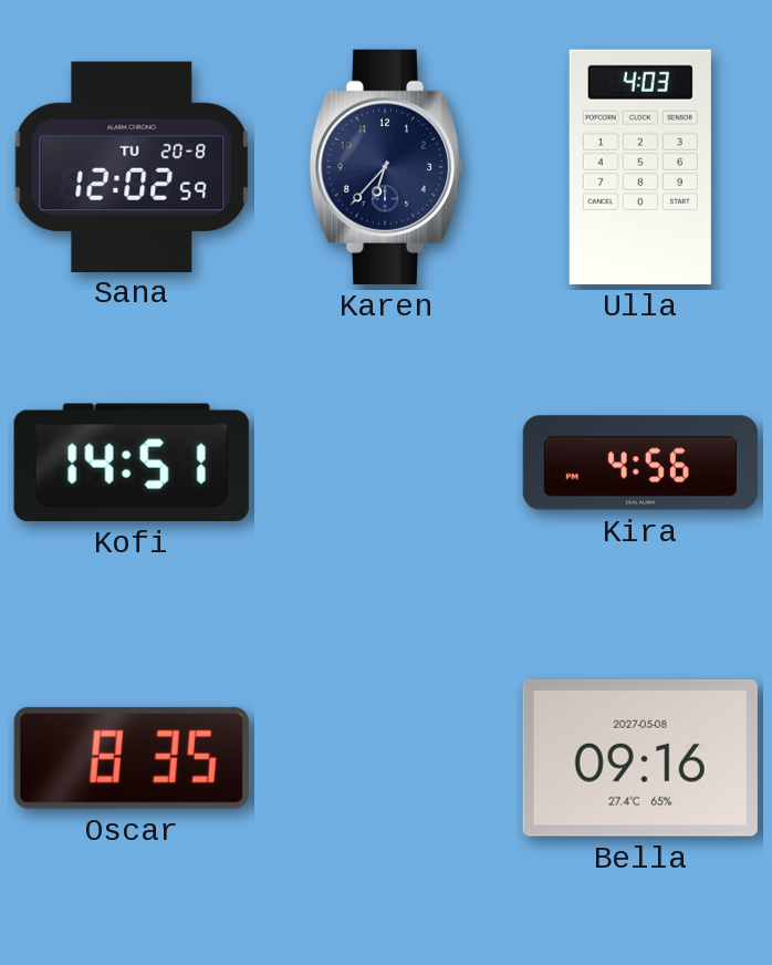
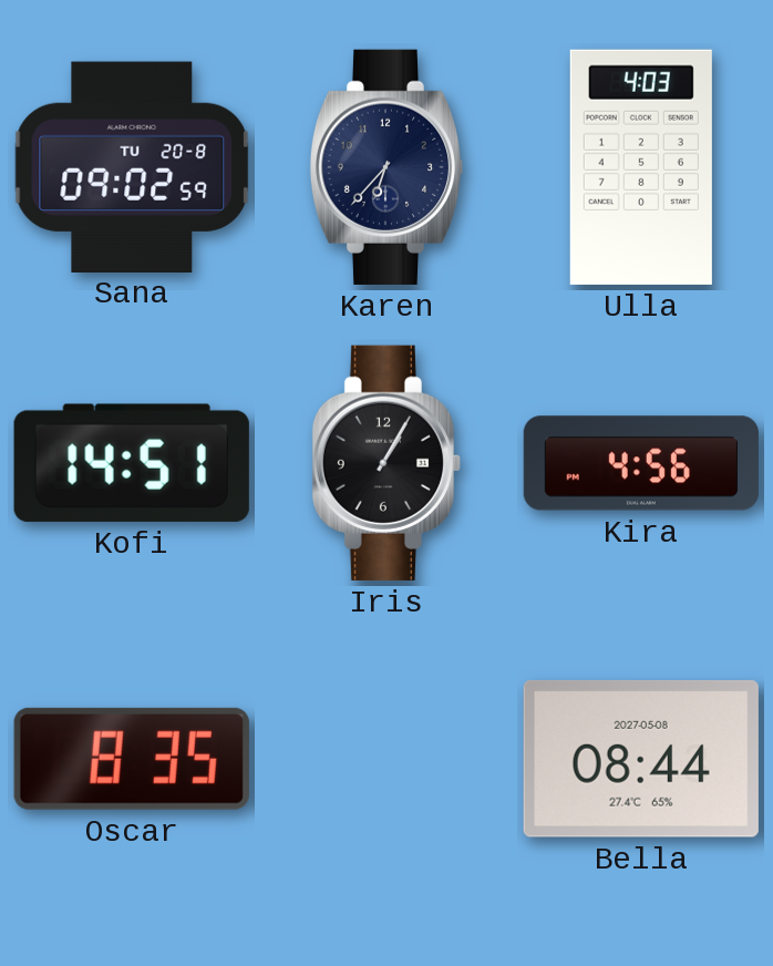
Sana: 12:02 -> 09:02 (132, 166)
Iris: none -> 1:05 (386, 463)
Bella: 09:16 -> 08:44 (641, 759)
